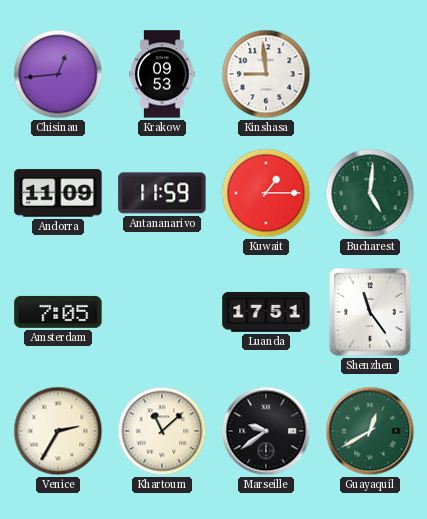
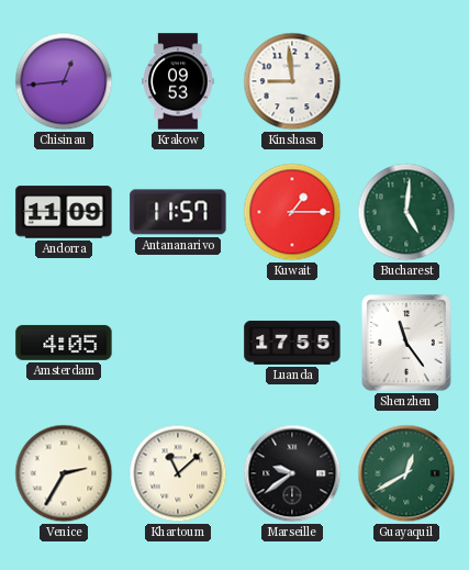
Antananarivo: 11:59 -> 11:57 (178, 212)
Amsterdam: 7:05 -> 4:05 (64, 343)
Luanda: 17:51 -> 17:55 (292, 343)
